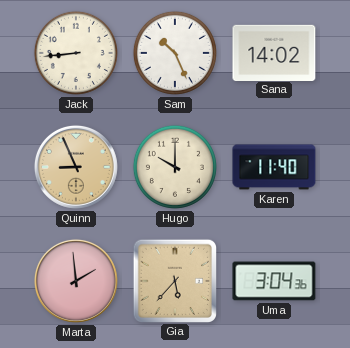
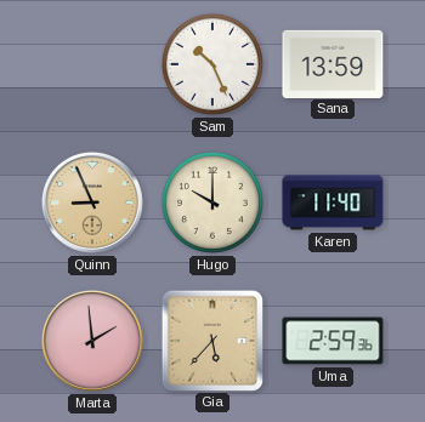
Jack: 8:44 -> none (76, 53)
Sana: 14:02 -> 13:59 (333, 63)
Uma: 3:04 -> 2:59 (333, 341)
